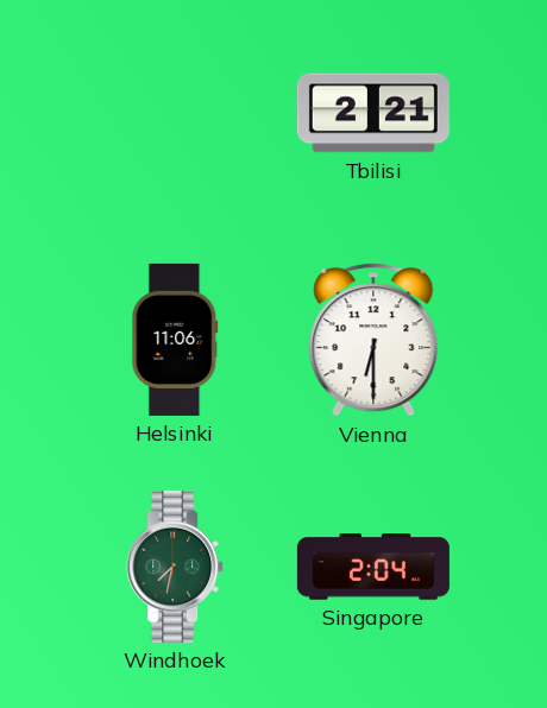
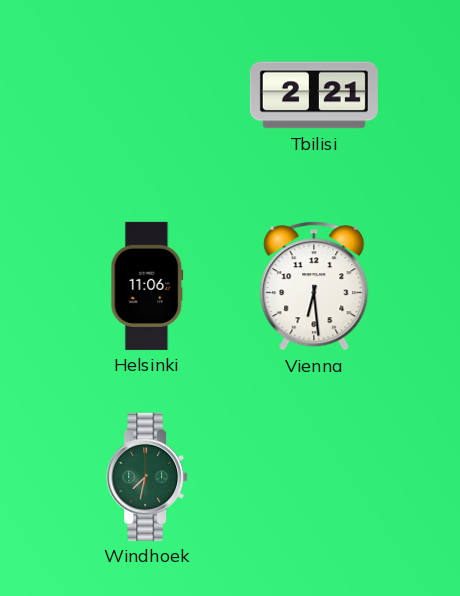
Vienna: 6:30 -> 6:29 (314, 286)
Singapore: 2:04 -> none (373, 567)
